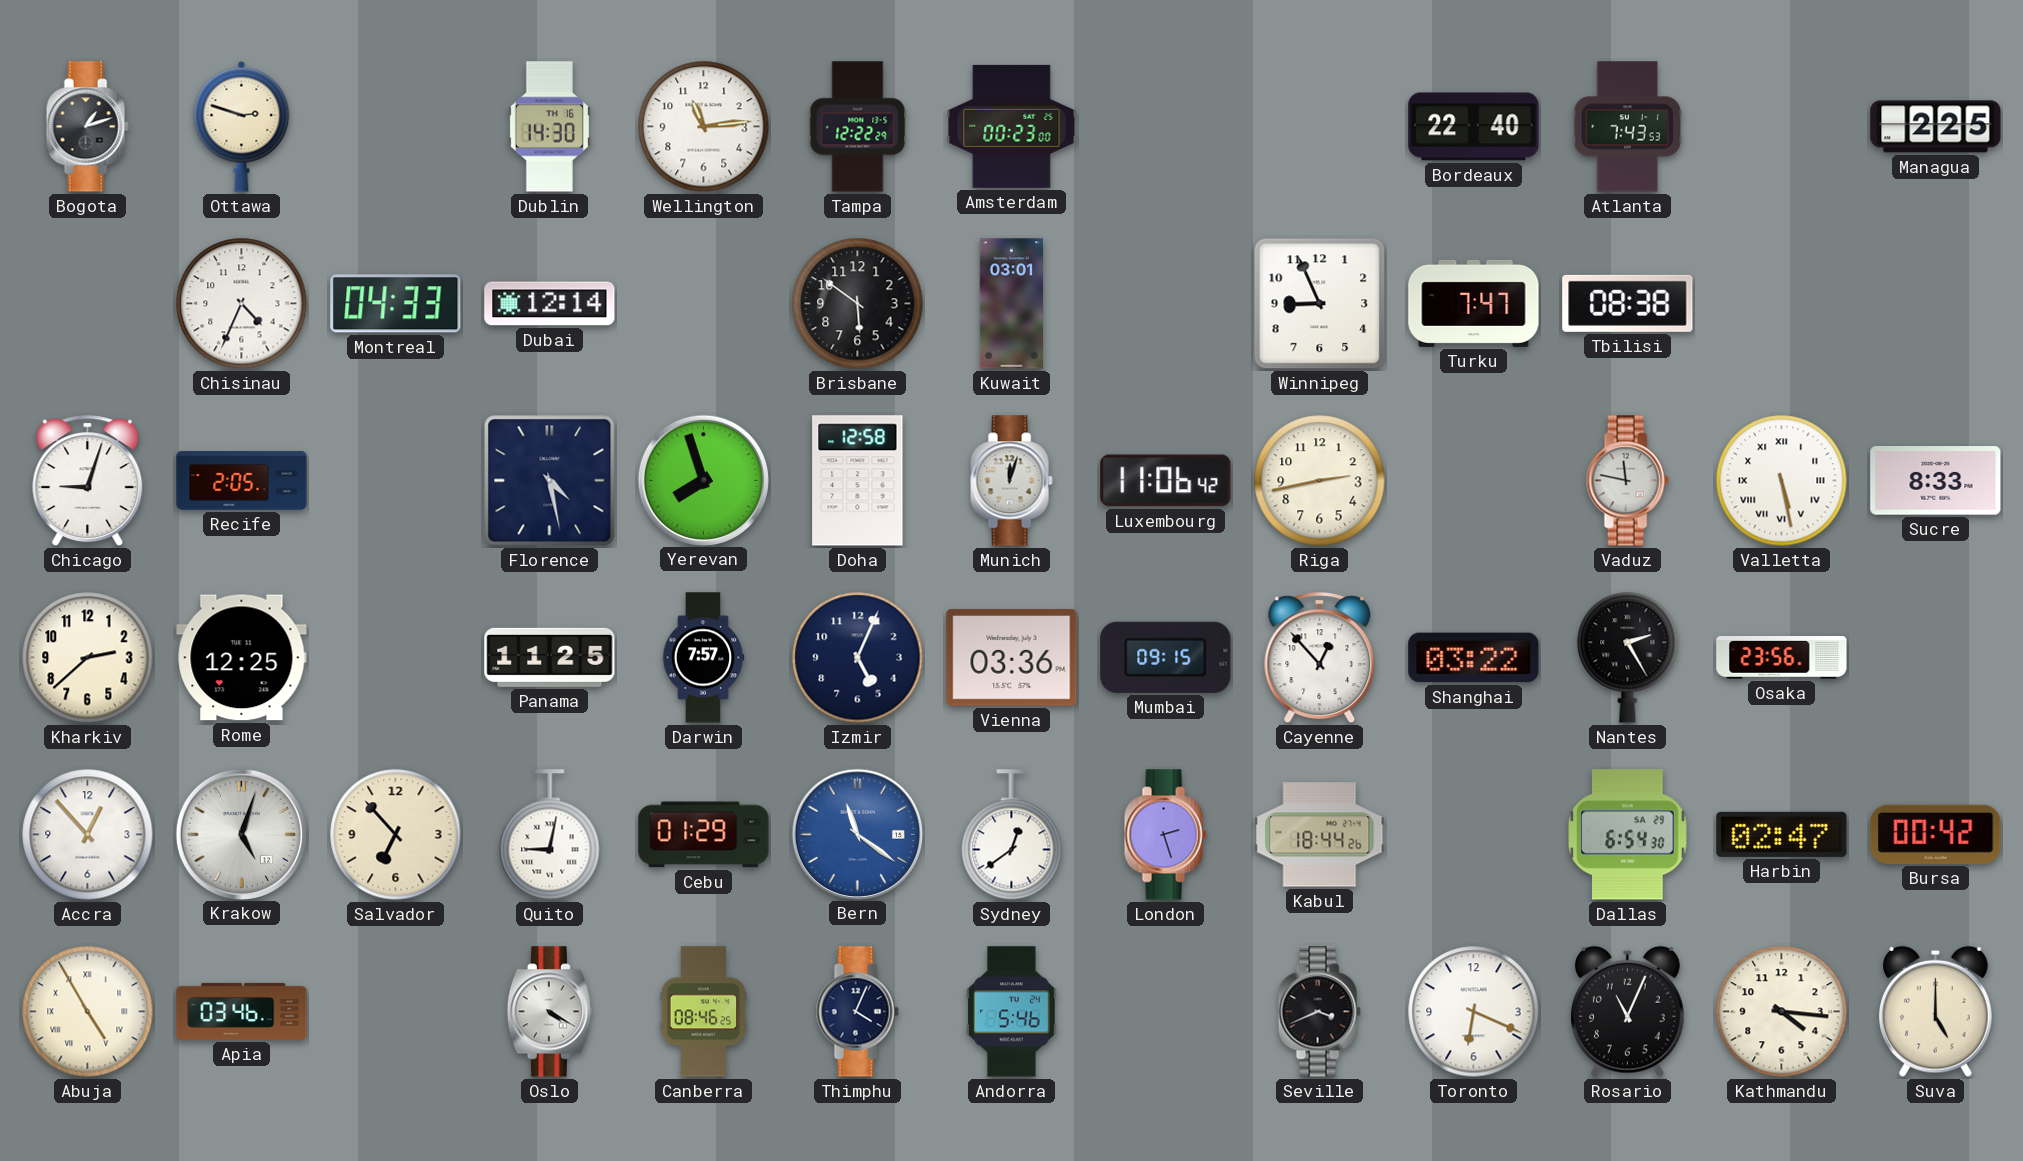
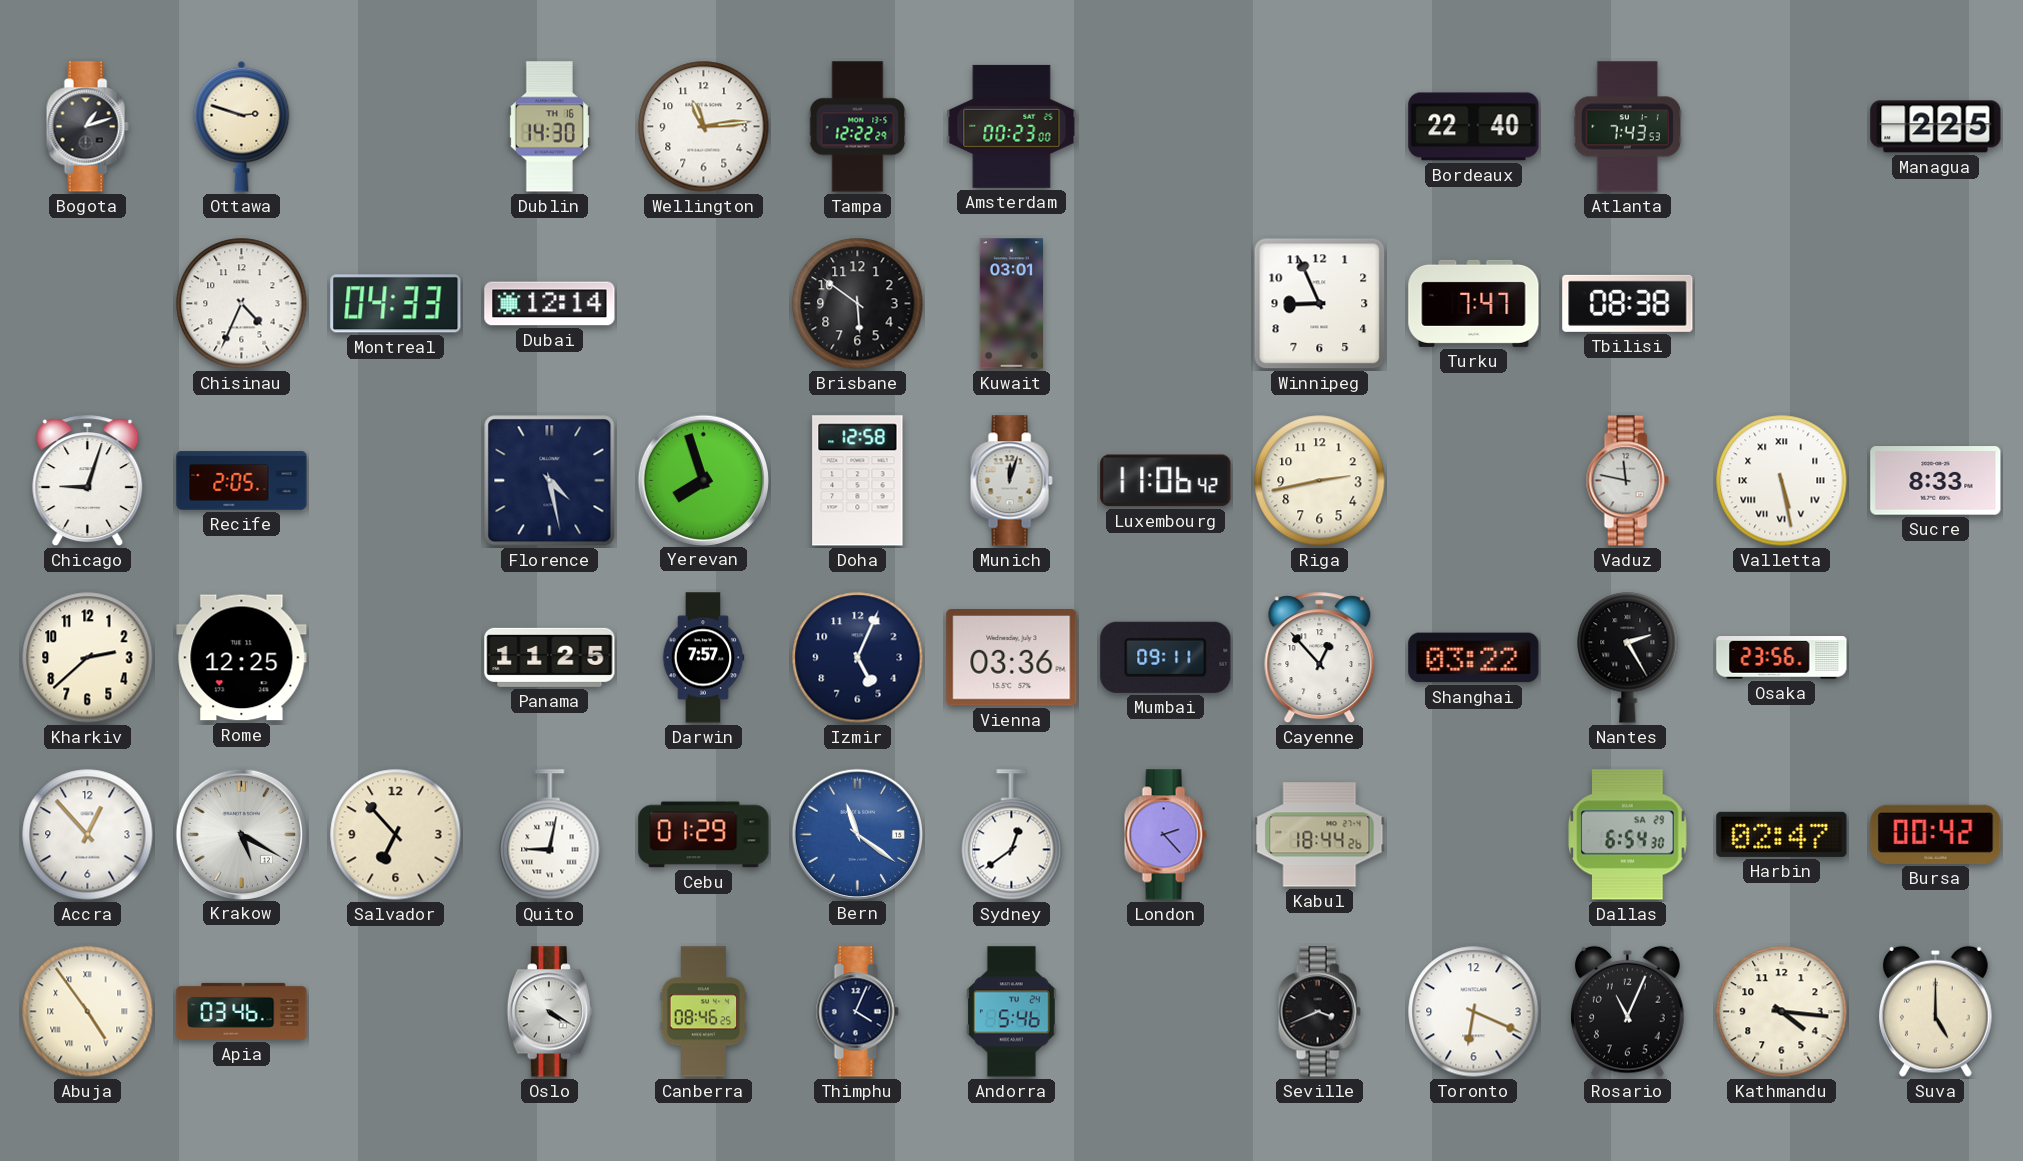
Mumbai: 09:15 -> 09:11 (1166, 657)
Krakow: 5:03 -> 5:20 (241, 834)
London: 2:27 -> 2:23 (1165, 835)
Abuja: 4:55 -> 4:54 (88, 1012)
